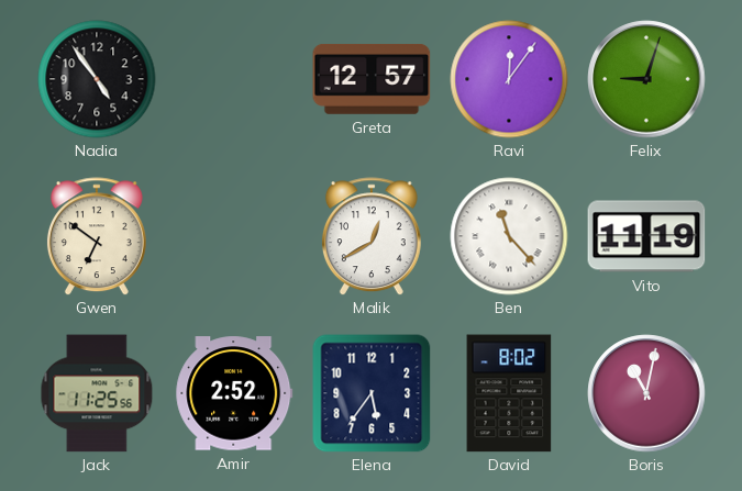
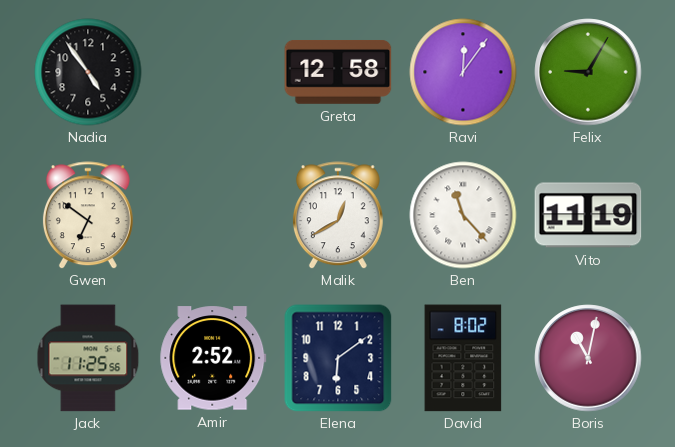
Greta: 12:57 -> 12:58 (338, 72)
Felix: 9:03 -> 9:05 (588, 72)
Elena: 5:36 -> 6:09 (338, 358)
